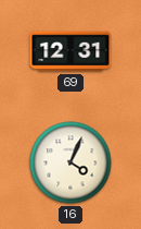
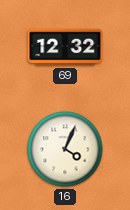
69: 12:31 -> 12:32 (65, 47)
